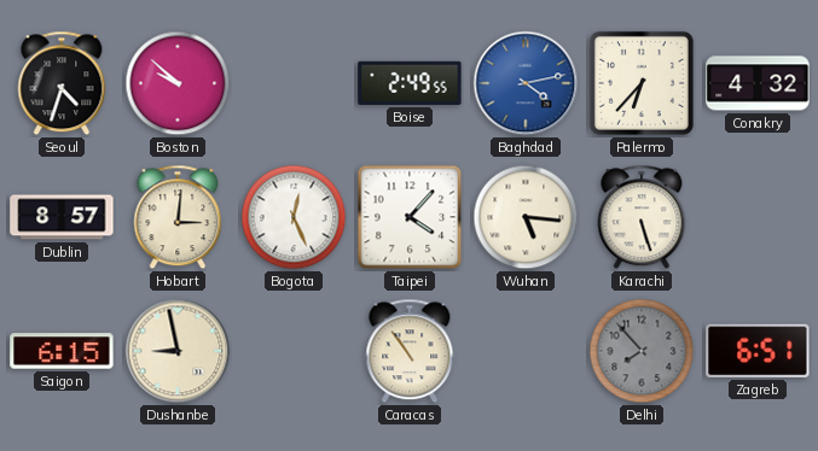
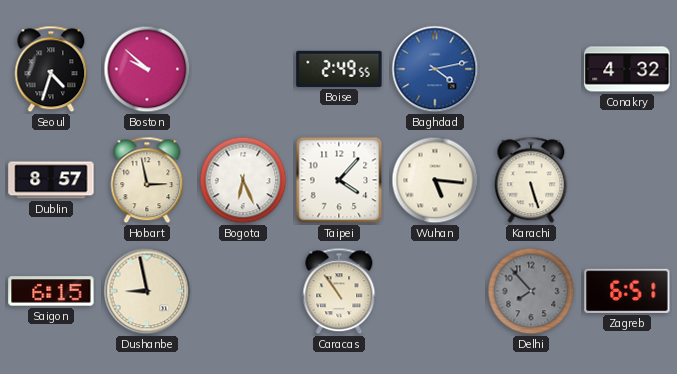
Palermo: 6:37 -> none (642, 83)
Hobart: 3:01 -> 2:58 (147, 180)
Bogota: 12:26 -> 6:26 (243, 180)
